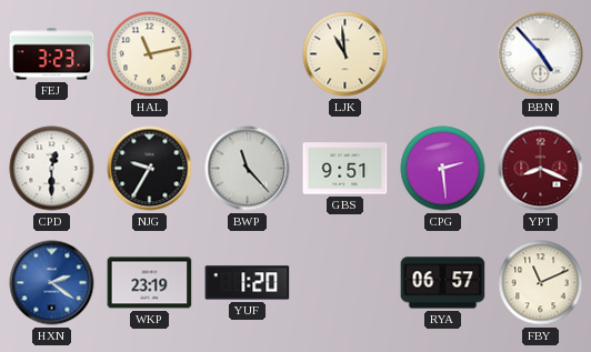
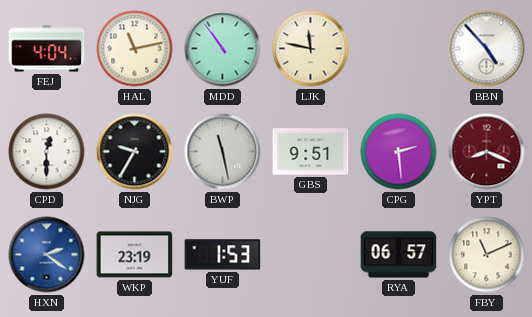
FEJ: 3:23 -> 4:04 (47, 49)
MDD: none -> 10:54 (223, 49)
LJK: 10:59 -> 11:47 (311, 49)
BWP: 11:23 -> 11:28 (223, 152)
YUF: 1:20 -> 1:53 (223, 255)
